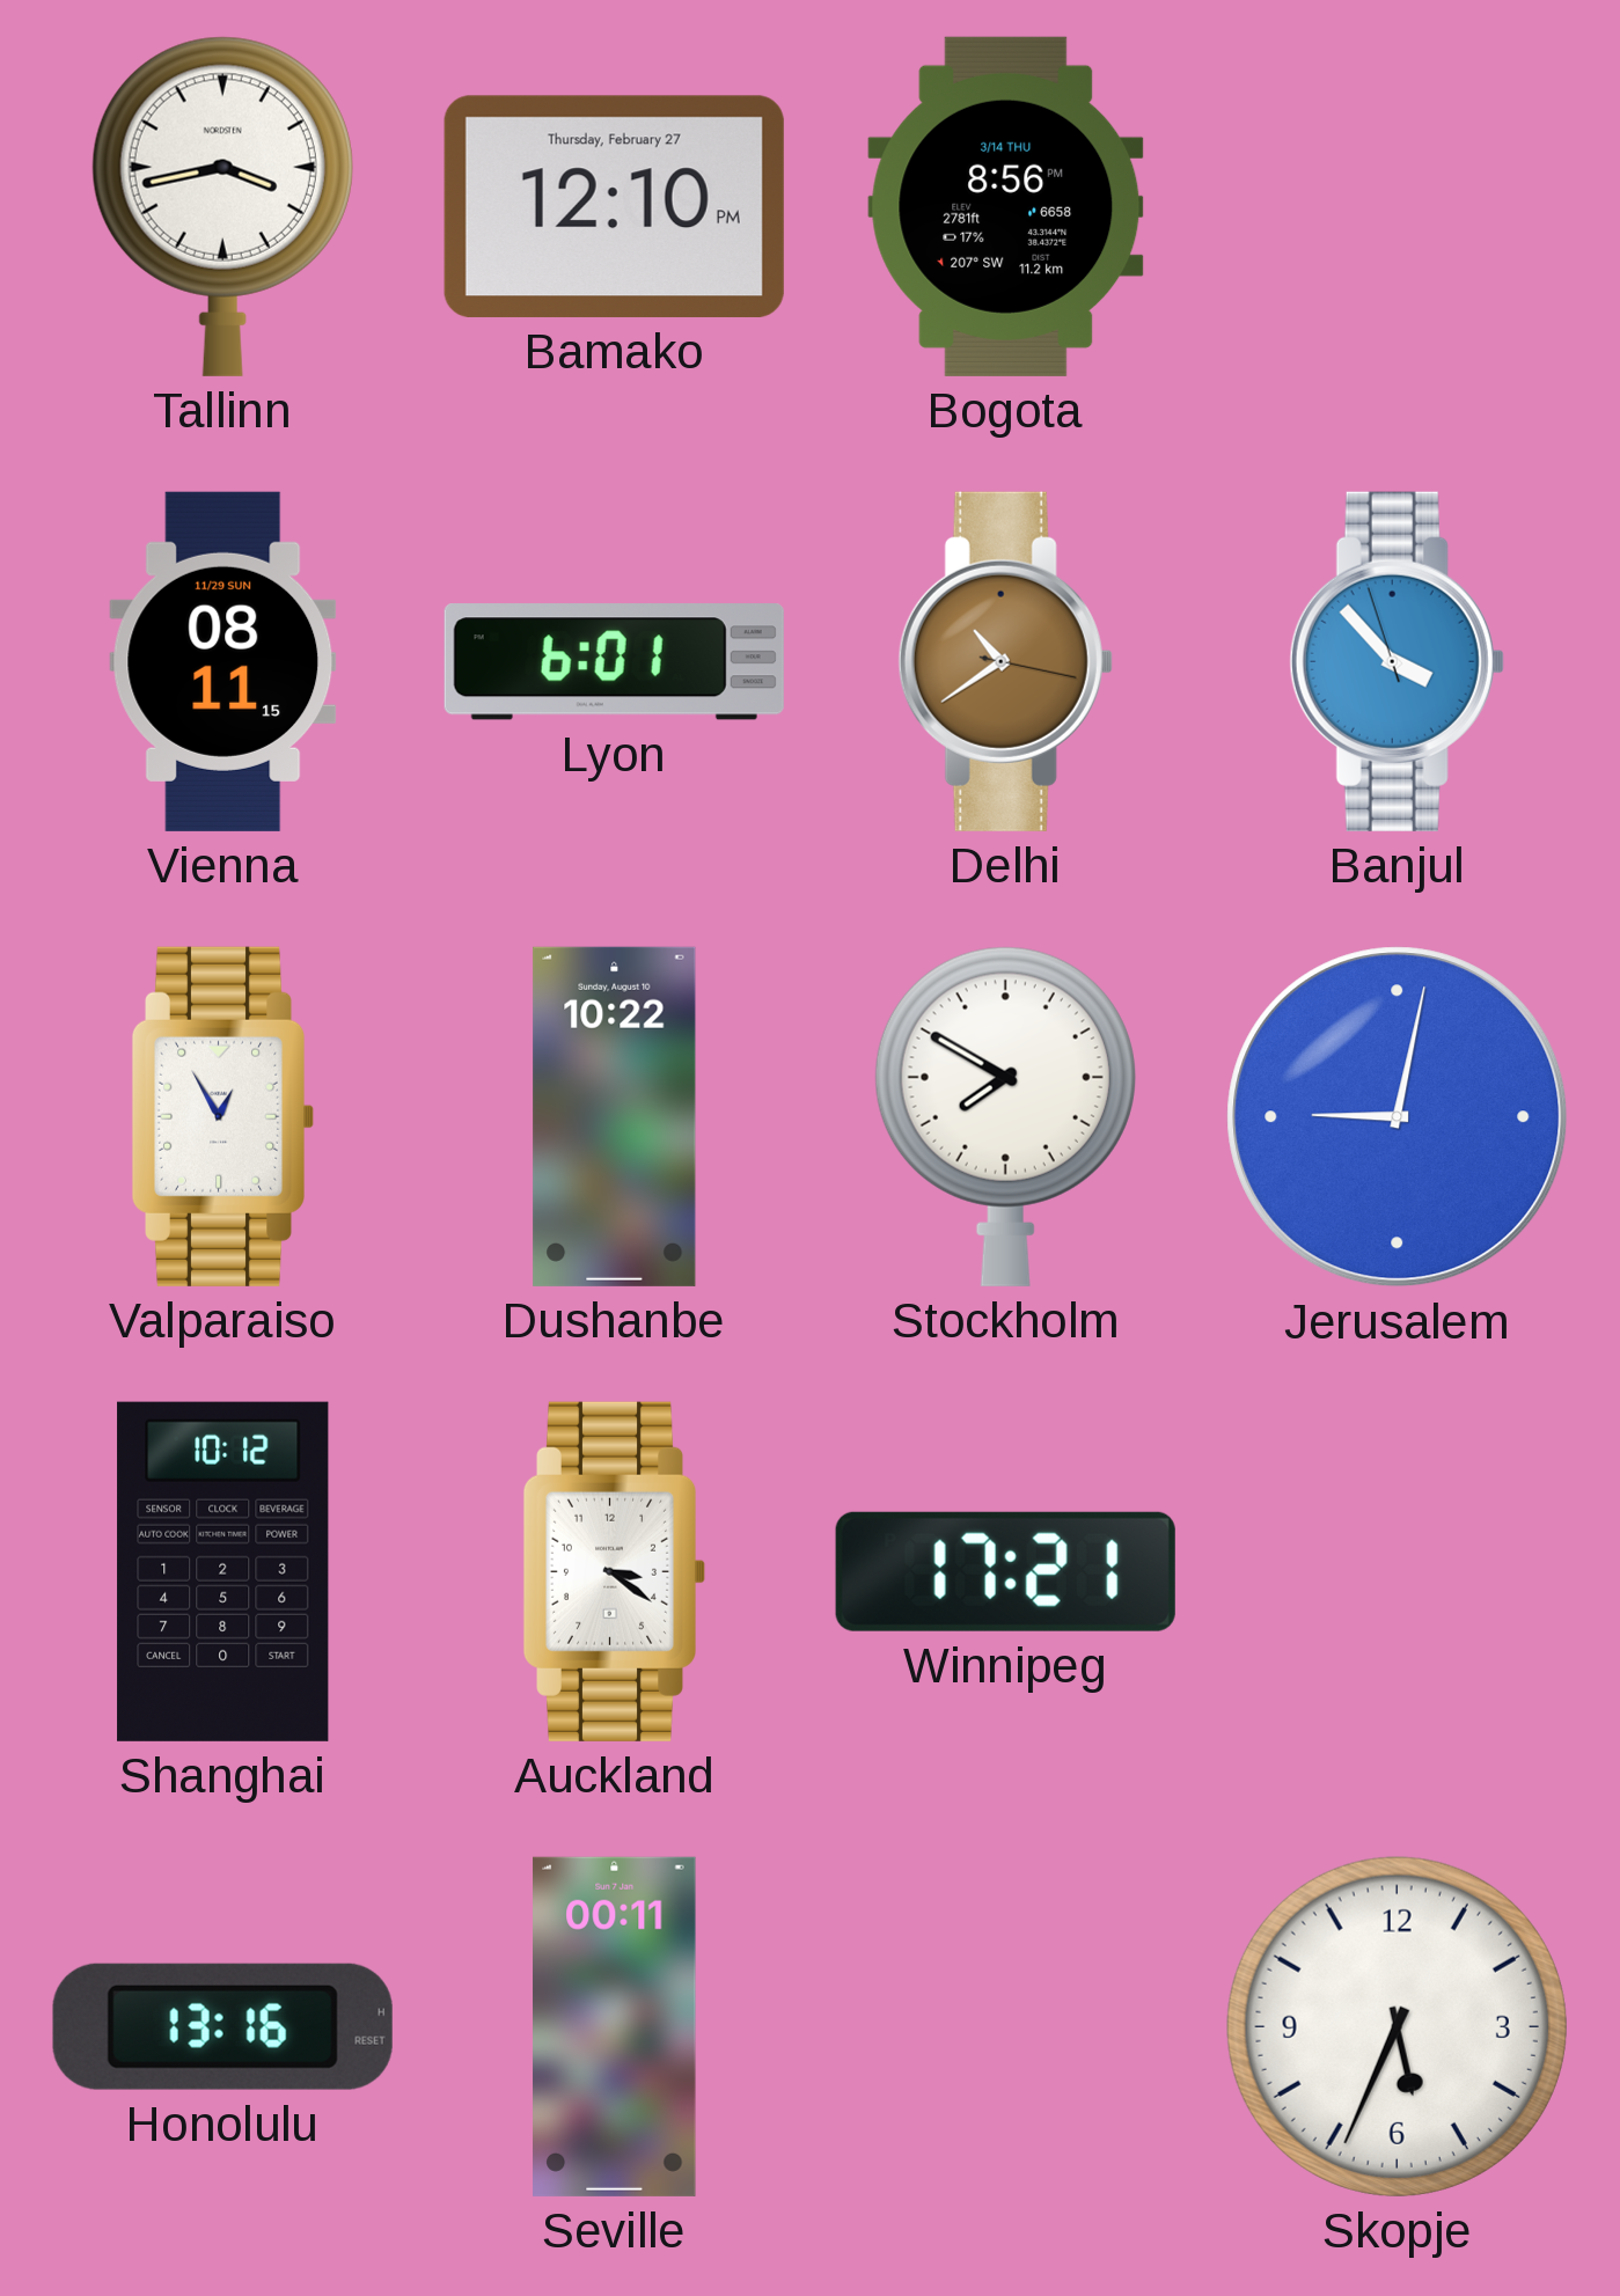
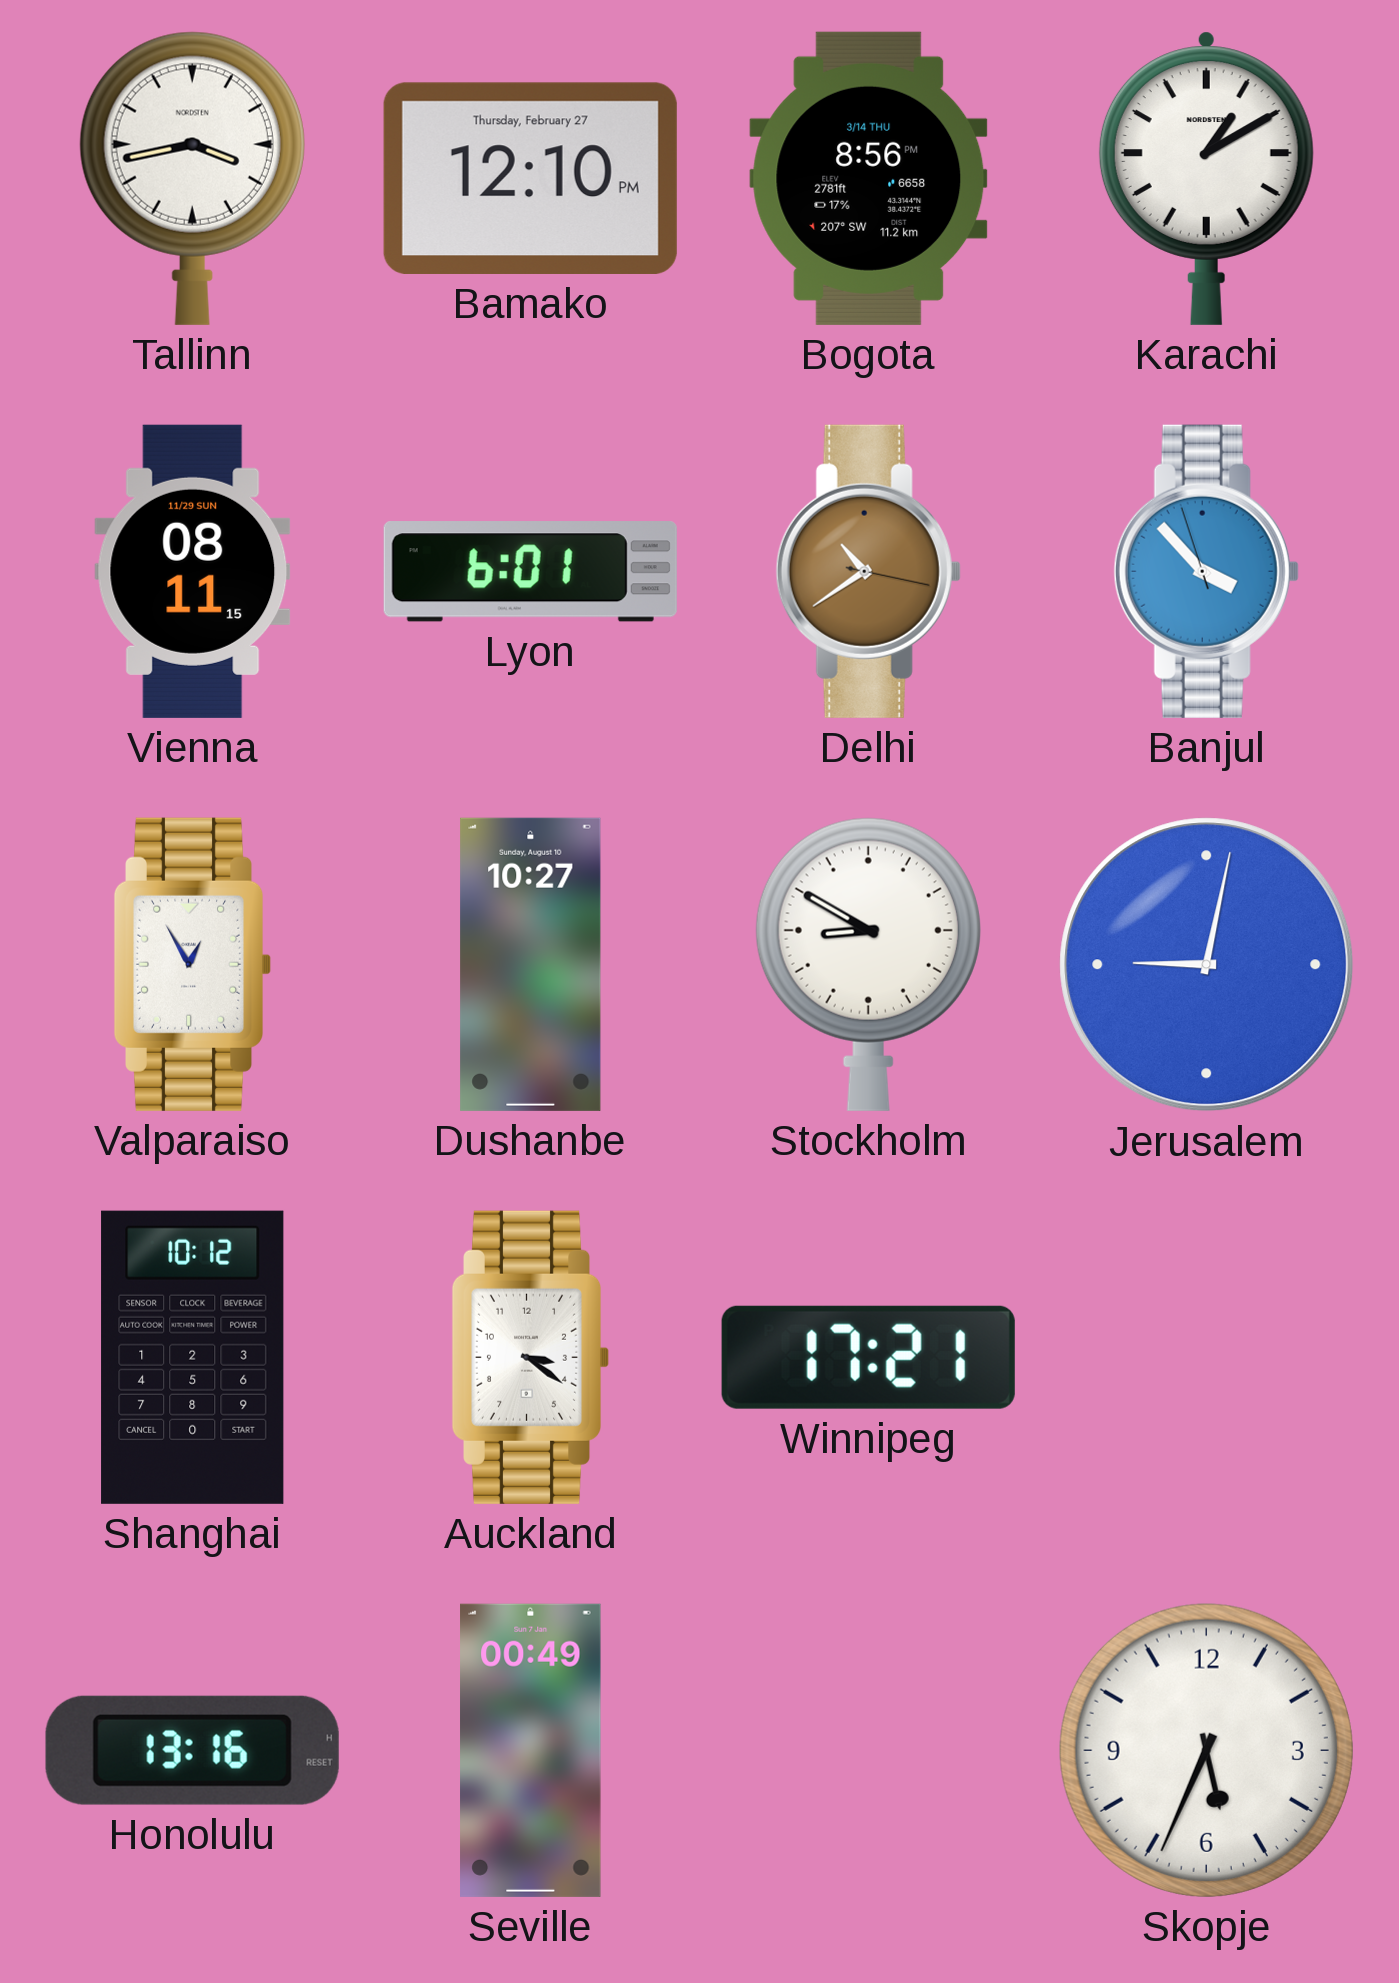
Karachi: none -> 1:10 (1206, 178)
Dushanbe: 10:22 -> 10:27 (531, 964)
Stockholm: 7:50 -> 8:50 (868, 964)
Seville: 00:11 -> 00:49 (531, 1750)
